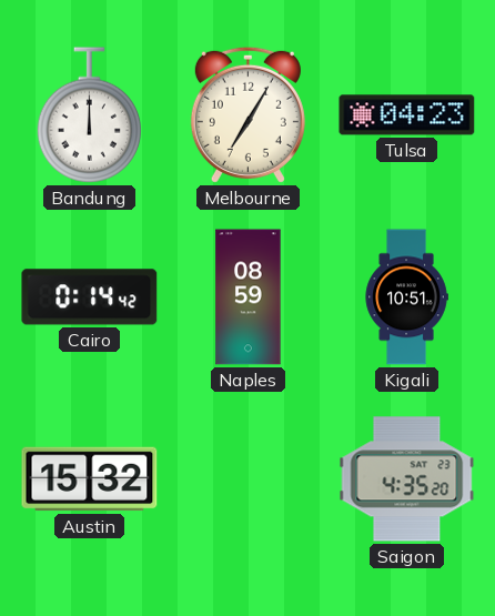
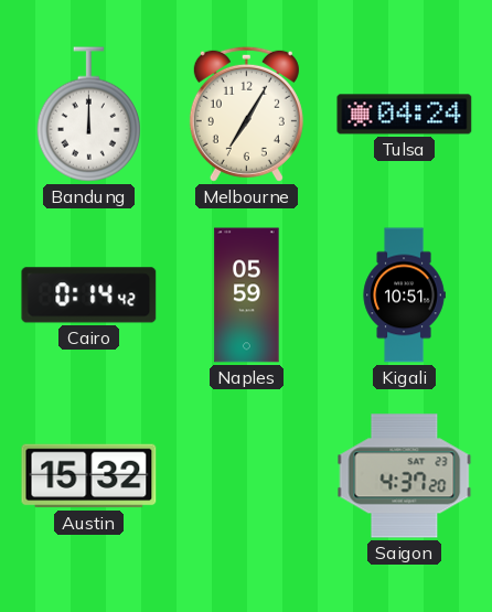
Tulsa: 04:23 -> 04:24 (405, 115)
Naples: 08:59 -> 05:59 (247, 296)
Saigon: 4:35 -> 4:37 (405, 476)
